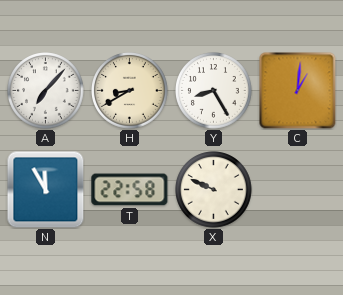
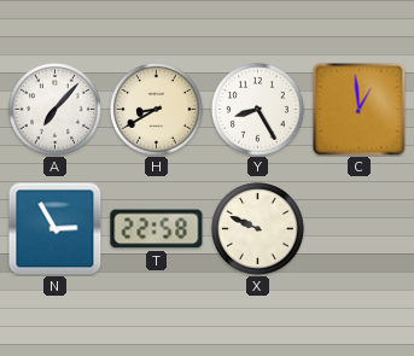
C: 1:01 -> 12:59 (358, 109)
N: 11:55 -> 2:55 (54, 228)
